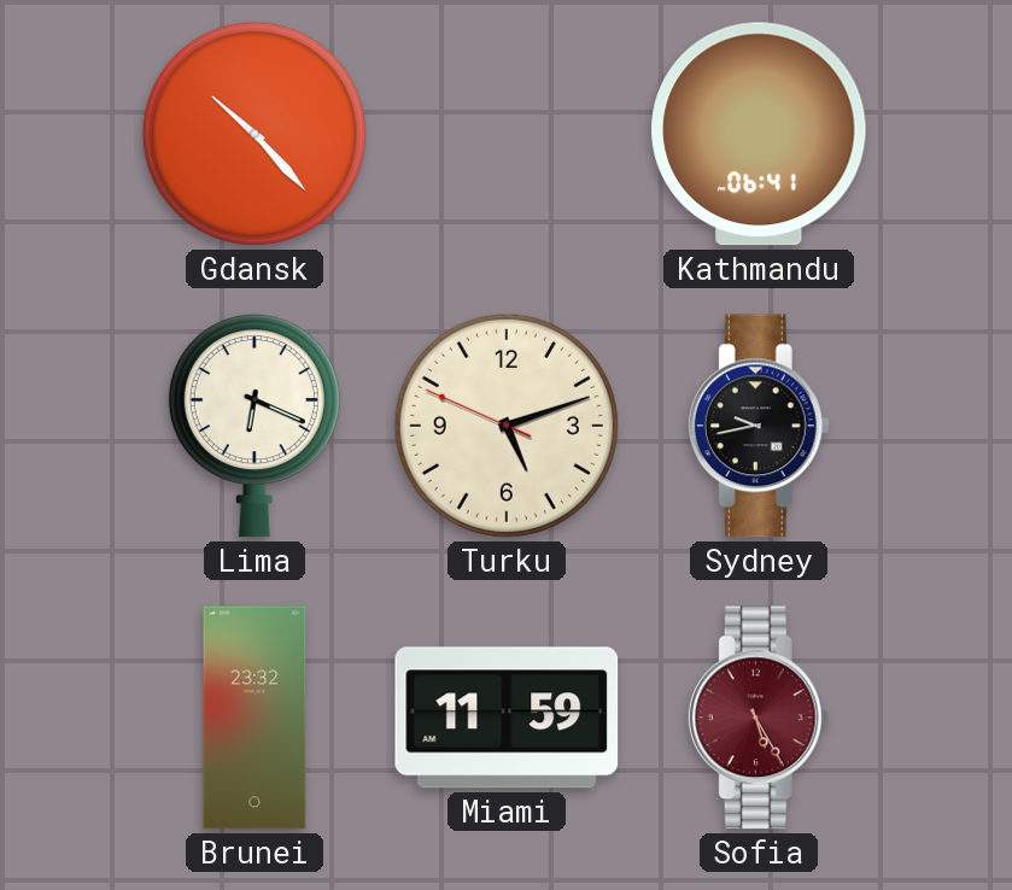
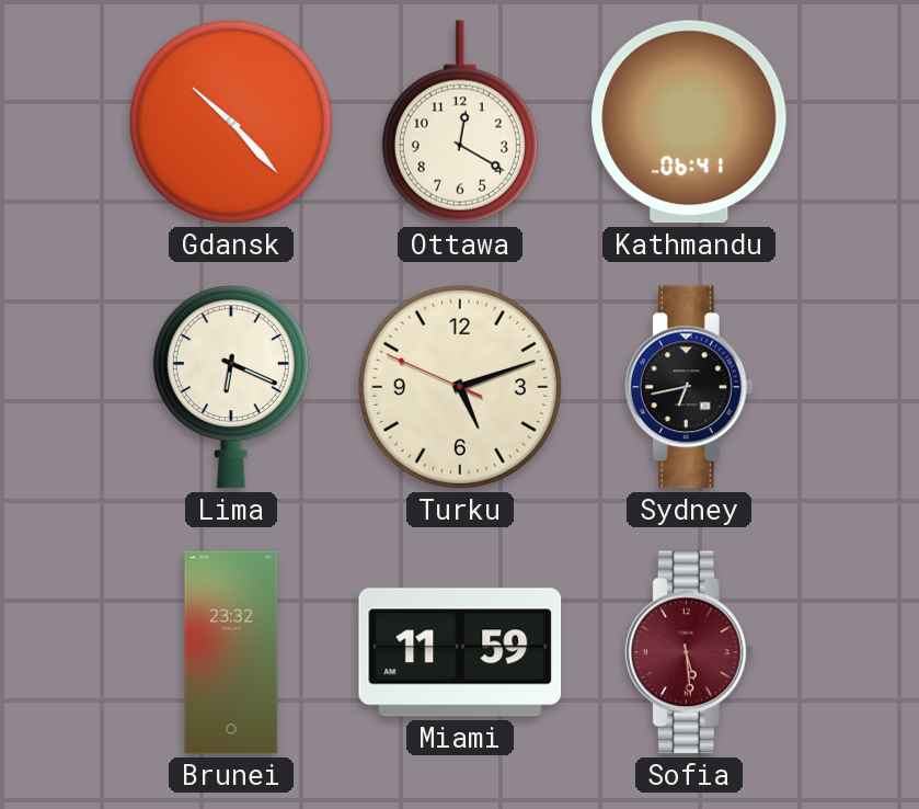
Ottawa: none -> 12:20 (460, 122)
Sydney: 9:43 -> 6:43 (689, 387)
Sofia: 5:25 -> 5:29 (689, 652)
